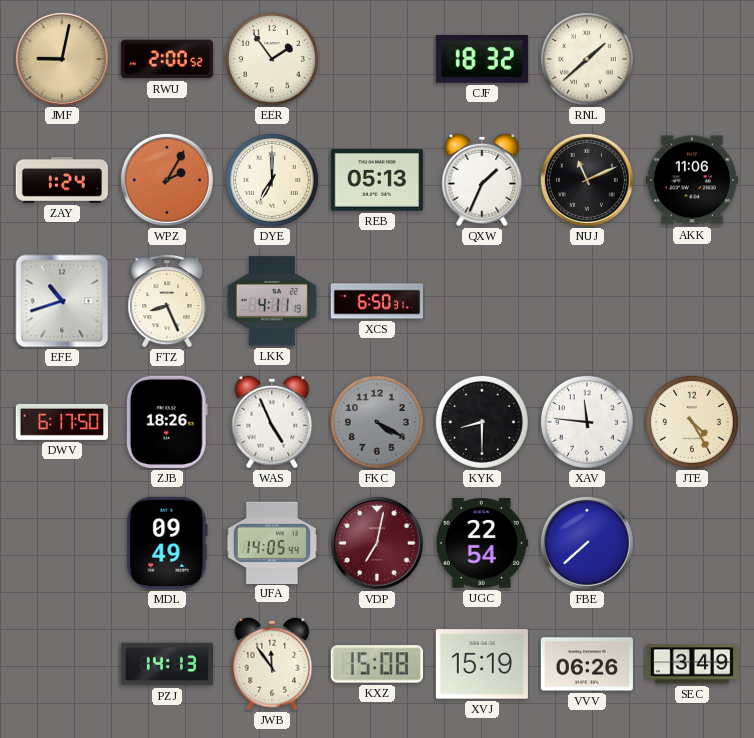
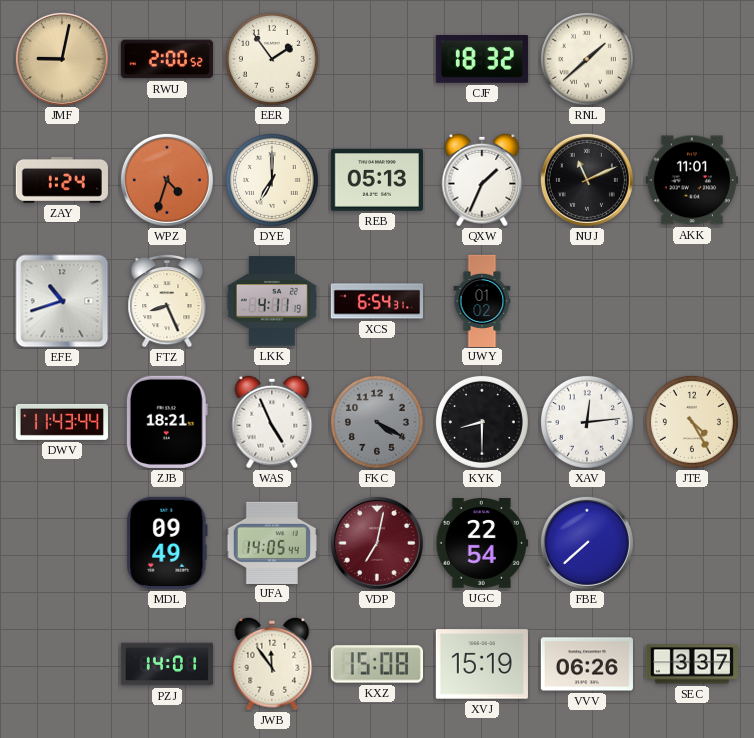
WPZ: 2:05 -> 4:33 (167, 180)
AKK: 11:06 -> 11:01 (692, 180)
XCS: 6:50 -> 6:54 (376, 301)
UWY: none -> 01:02 (482, 300)
DWV: 6:17 -> 11:43 (61, 422)
ZJB: 18:26 -> 18:21 (167, 422)
XAV: 11:46 -> 12:14 (587, 422)
PZJ: 14:13 -> 14:01 (166, 664)
SEC: 3:49 -> 3:37 (691, 664)
